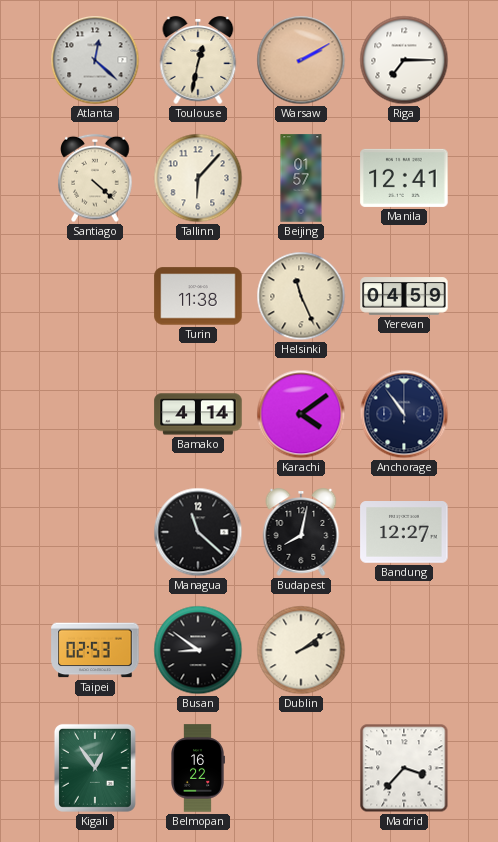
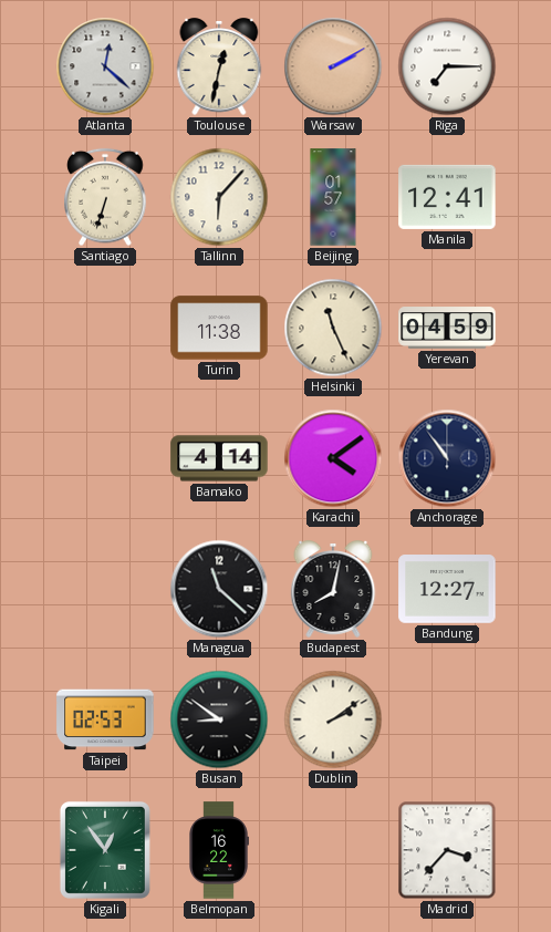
Santiago: 4:22 -> 6:33 (105, 197)
